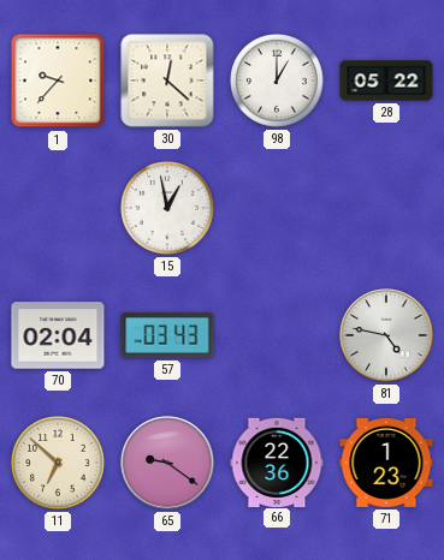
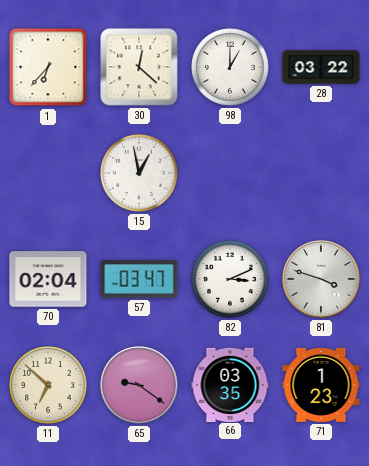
1: 9:37 -> 6:37 (48, 67)
28: 05:22 -> 03:22 (321, 67)
57: 03:43 -> 03:47 (139, 279)
82: none -> 3:11 (231, 280)
81: 4:47 -> 3:48 (321, 279)
66: 22:36 -> 03:35 (230, 384)
